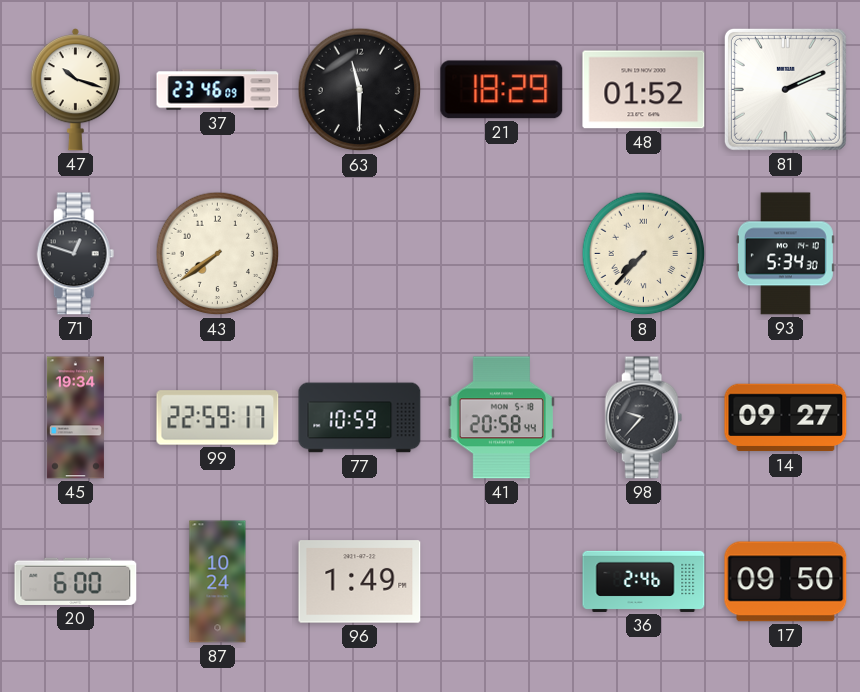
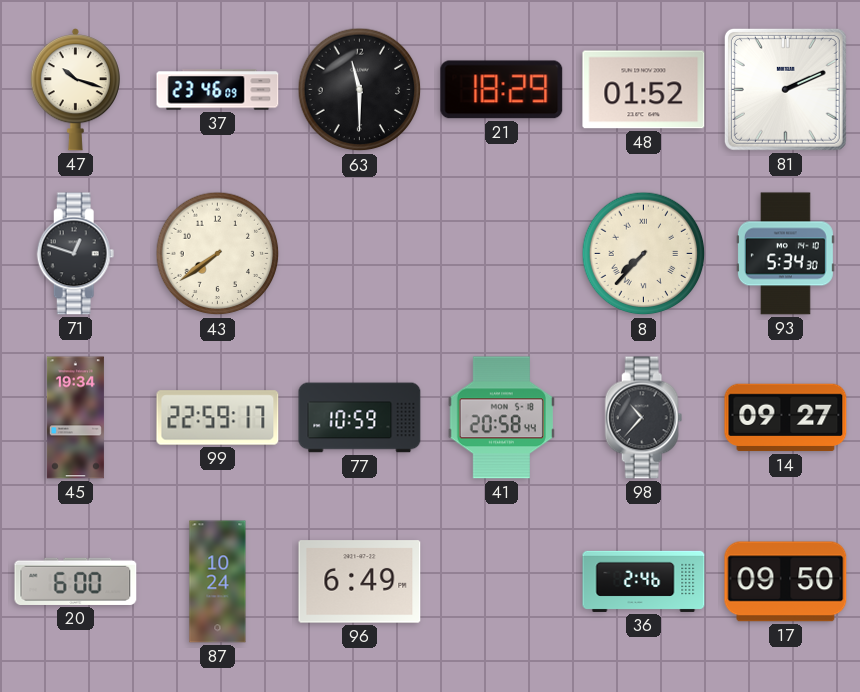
98: 9:37 -> 10:37 (644, 418)
96: 1:49 -> 6:49 (360, 582)
